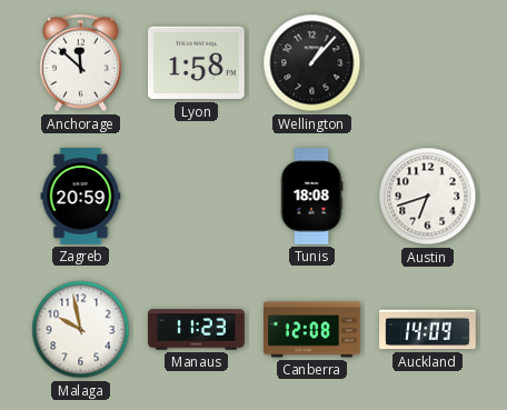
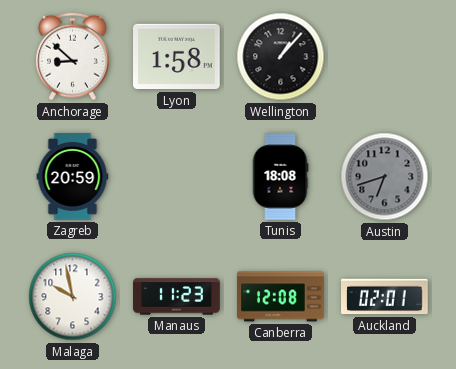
Anchorage: 11:52 -> 8:52 (73, 57)
Austin dial: white -> grey (385, 177)
Auckland: 14:09 -> 02:01 (385, 297)
